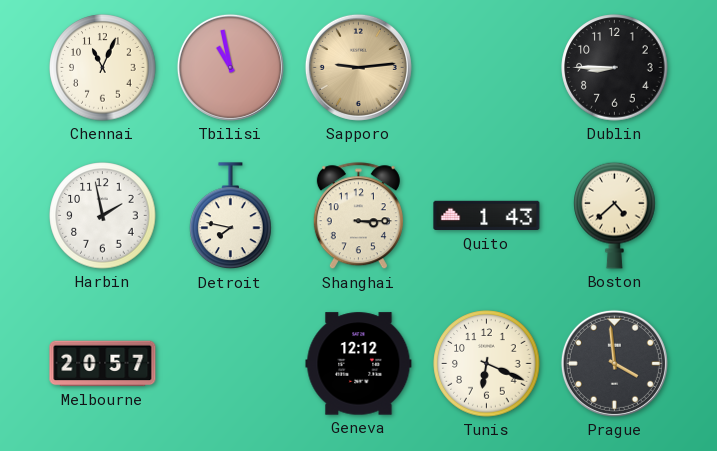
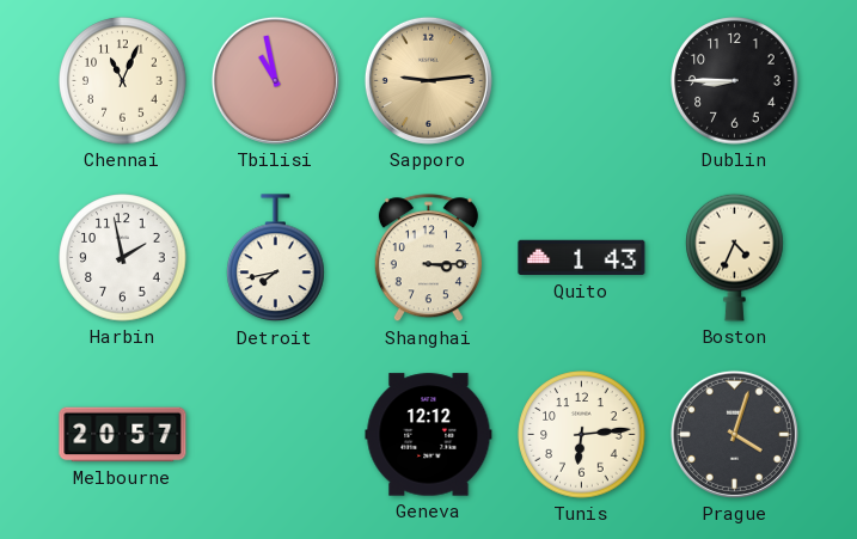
Detroit: 7:47 -> 7:43 (276, 258)
Boston: 4:38 -> 4:34 (735, 257)
Tunis: 6:19 -> 6:14 (582, 435)
Prague: 3:59 -> 4:03 (734, 434)
